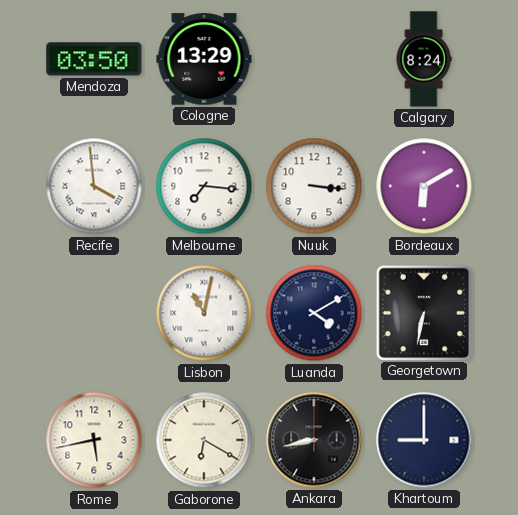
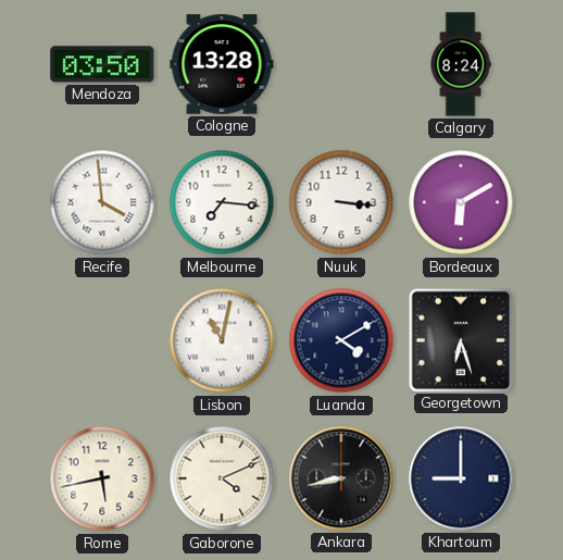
Cologne: 13:29 -> 13:28 (222, 64)
Georgetown: 6:32 -> 6:27 (460, 339)
Gaborone: 6:20 -> 4:11 (222, 478)
